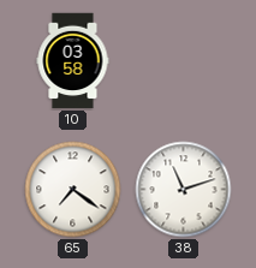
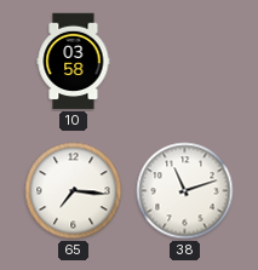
65: 7:21 -> 7:16 (74, 191)
